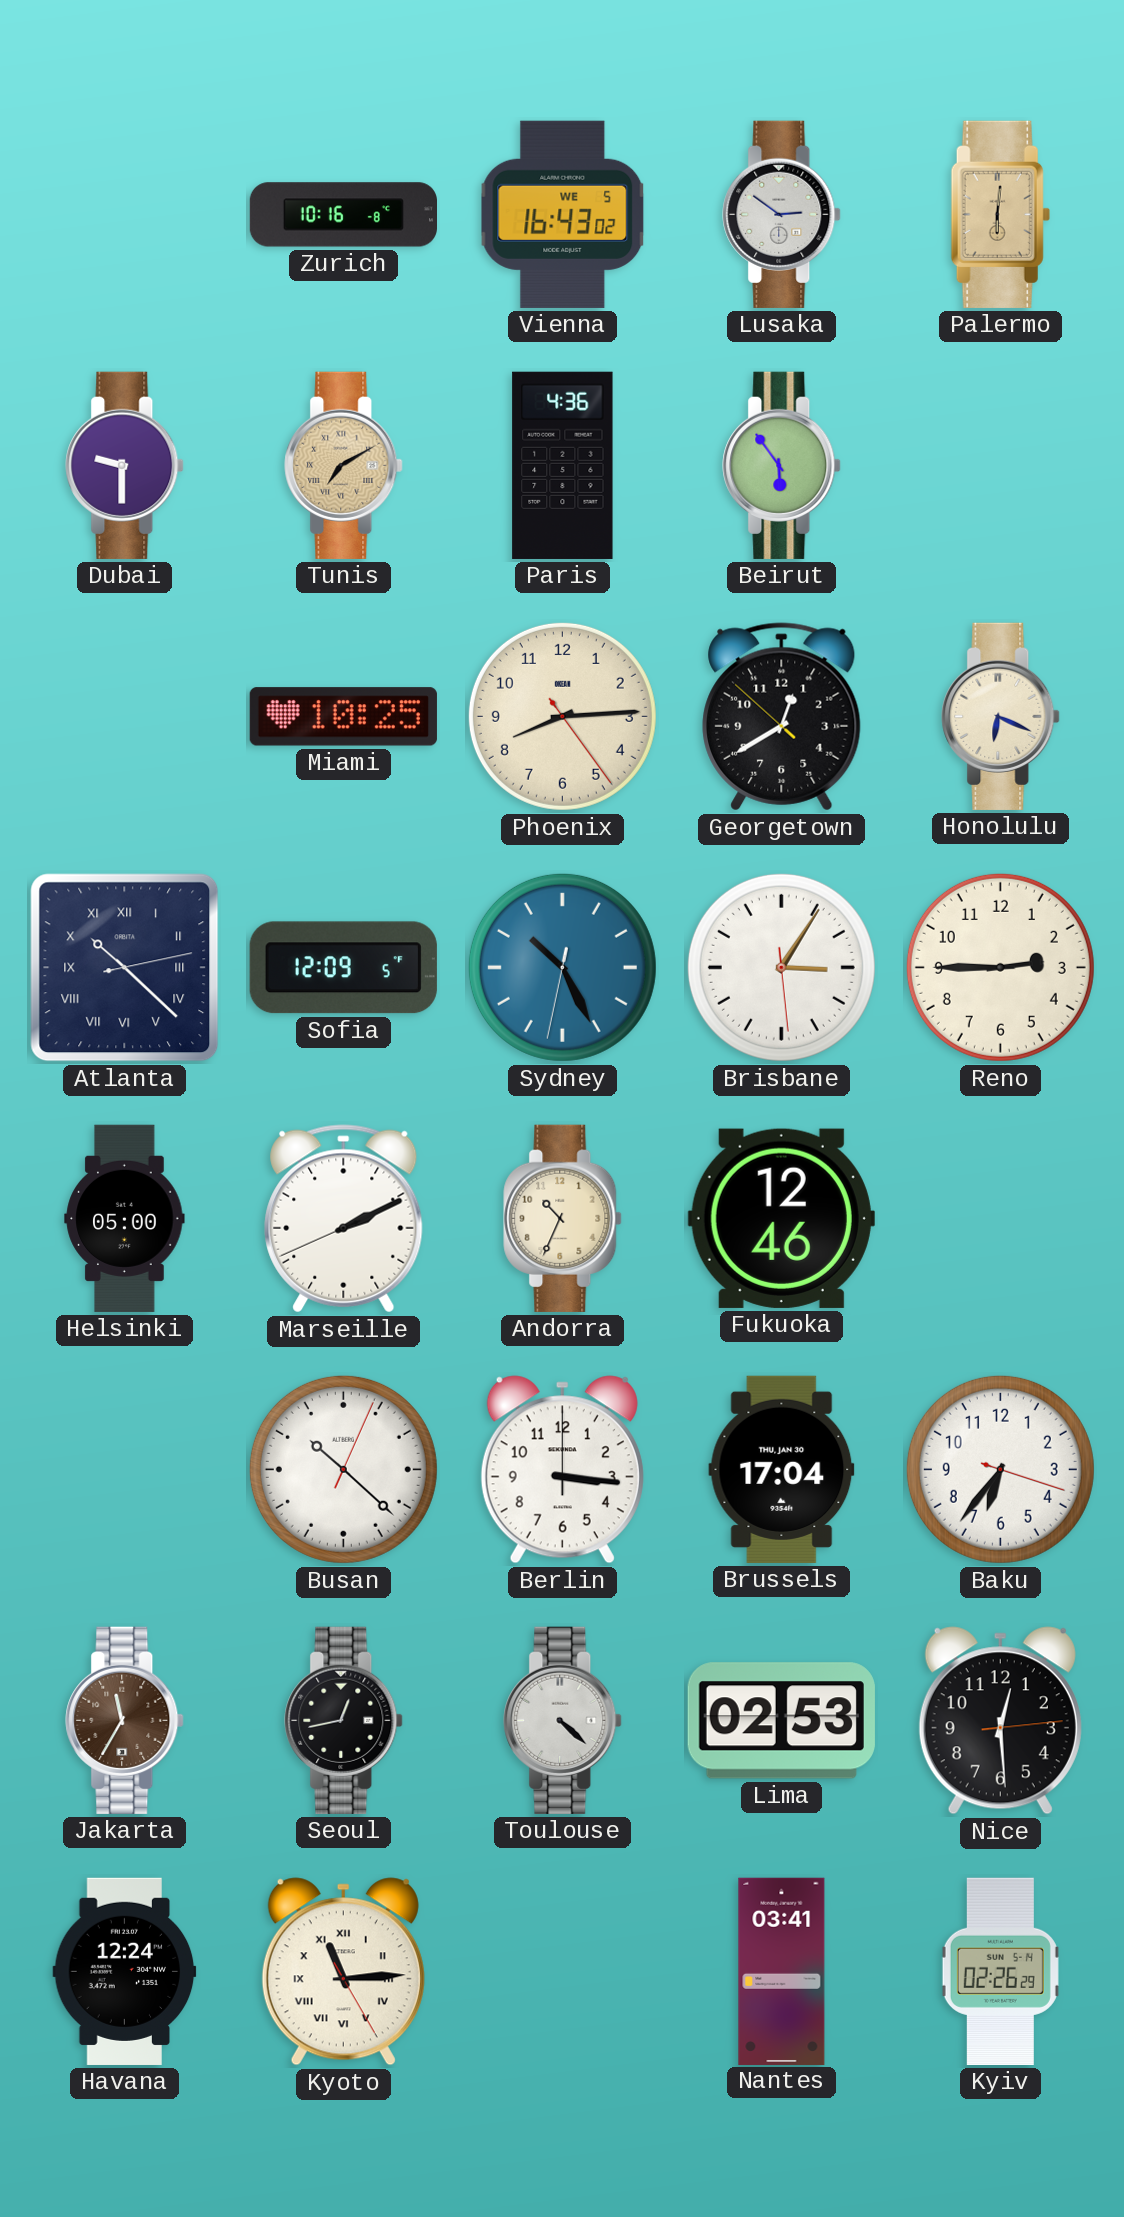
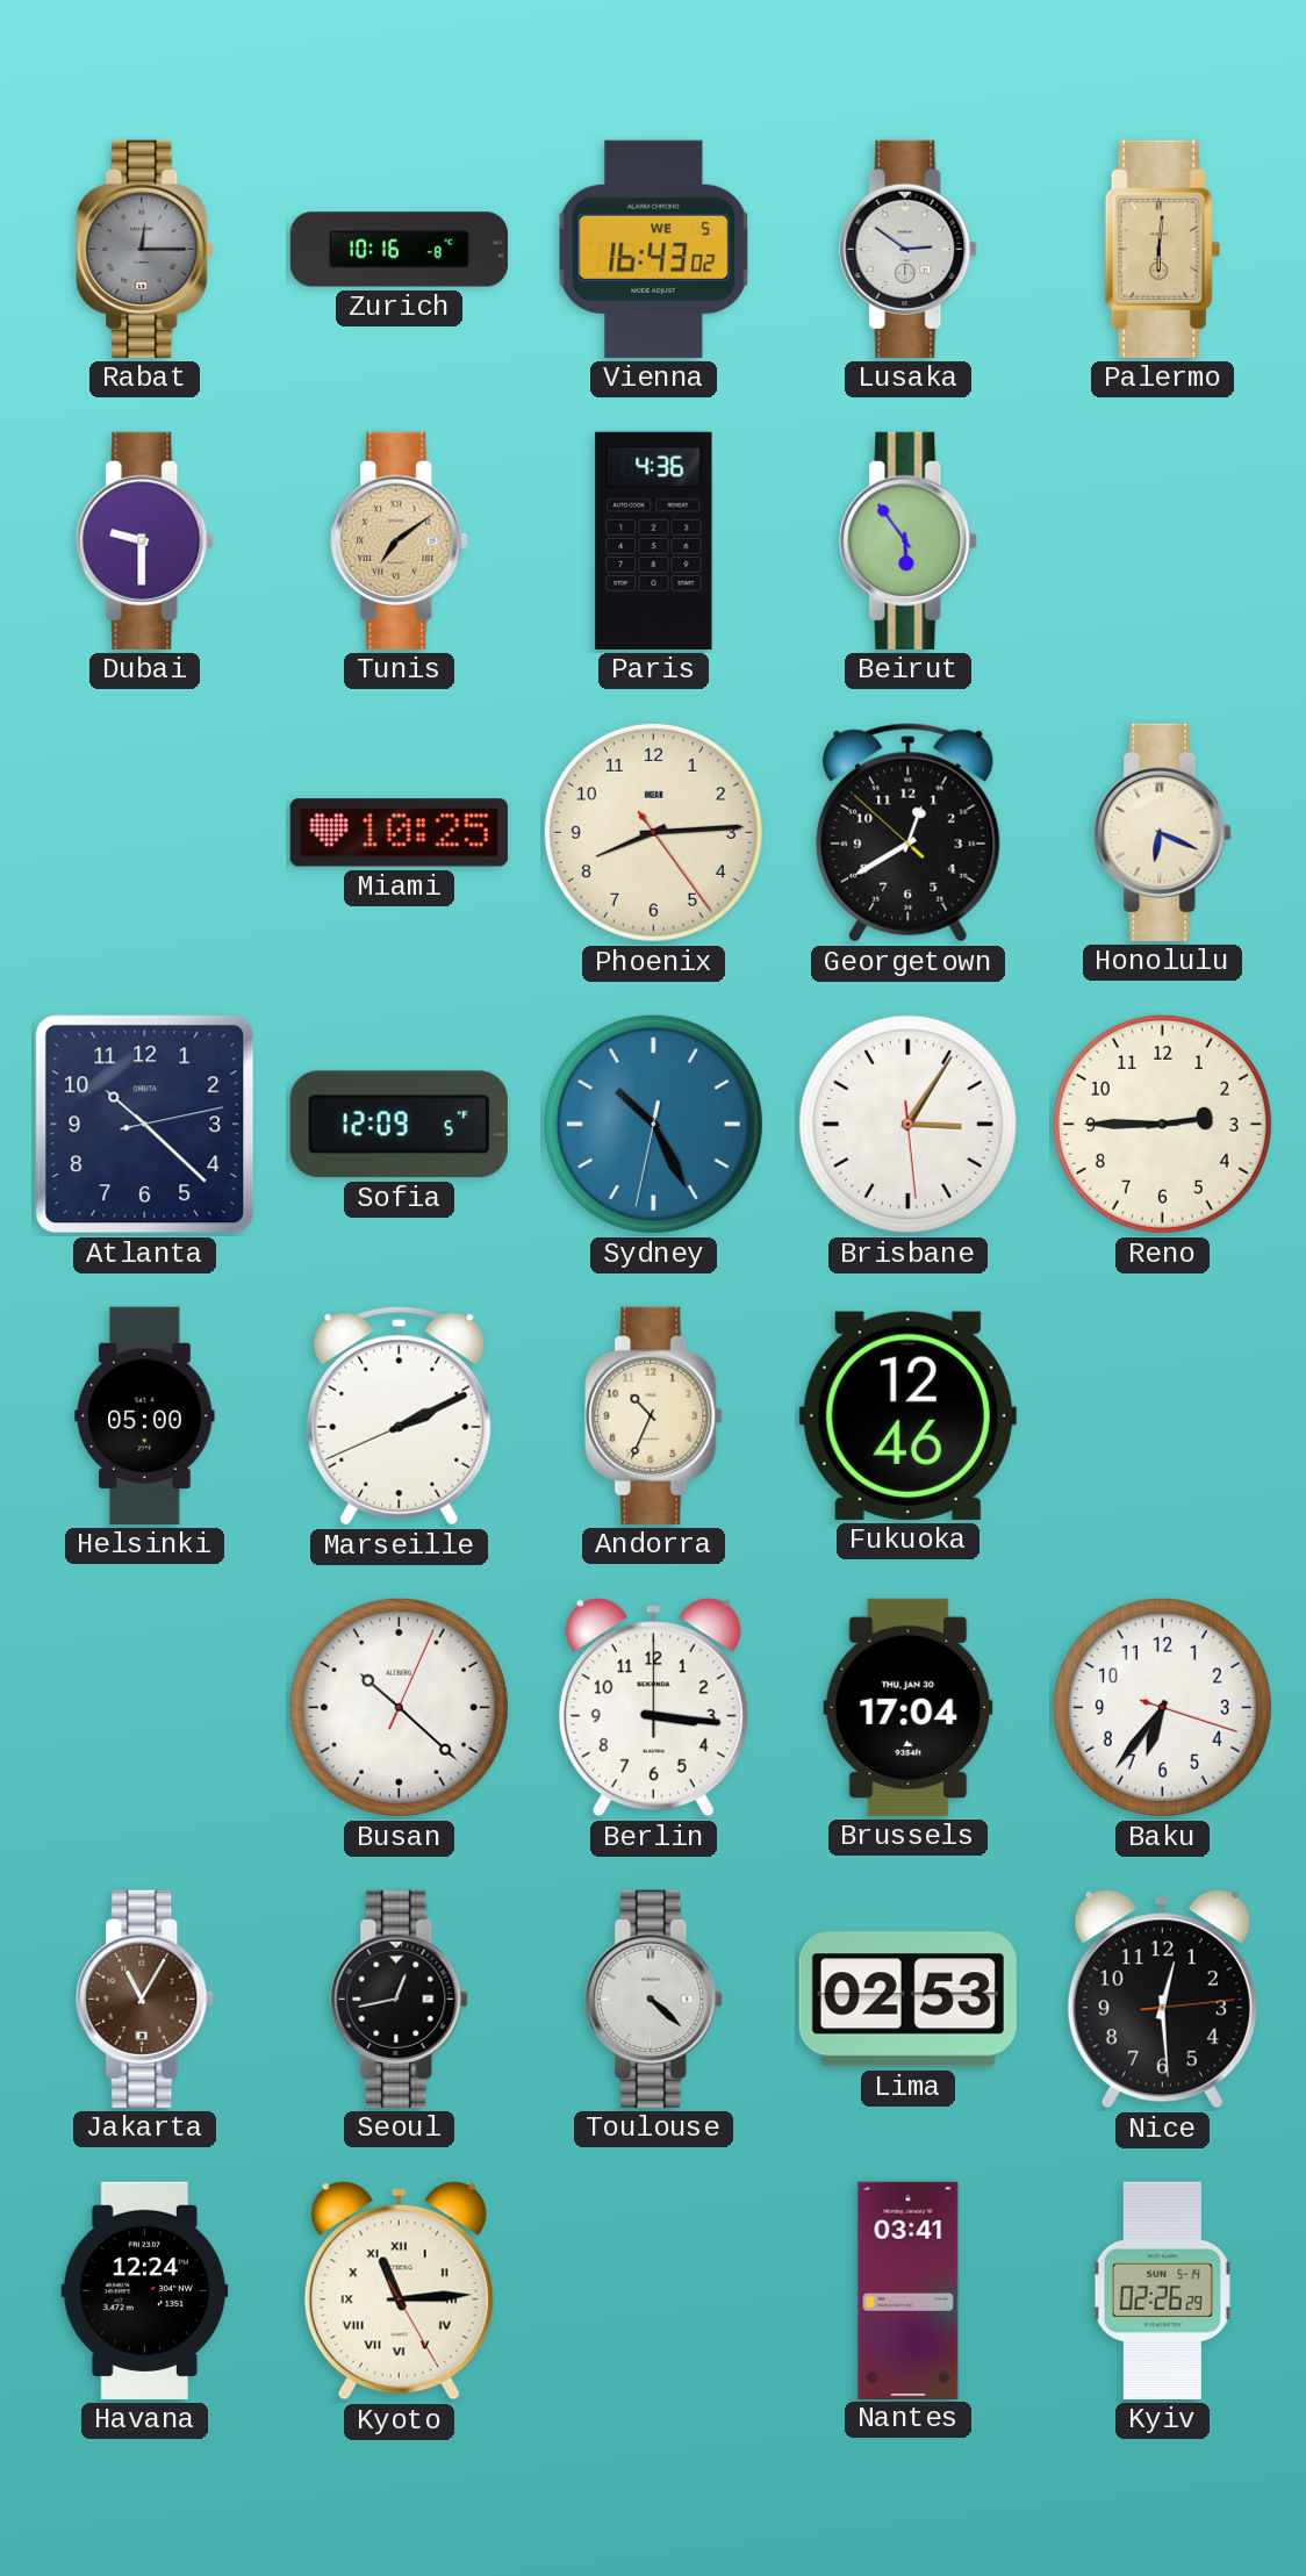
Rabat: none -> 12:15 (145, 249)
Tunis: 7:10 -> 7:09 (400, 540)
Atlanta numerals: Roman -> Arabic (145, 1125)
Jakarta: 11:35 -> 11:05 (145, 1999)
